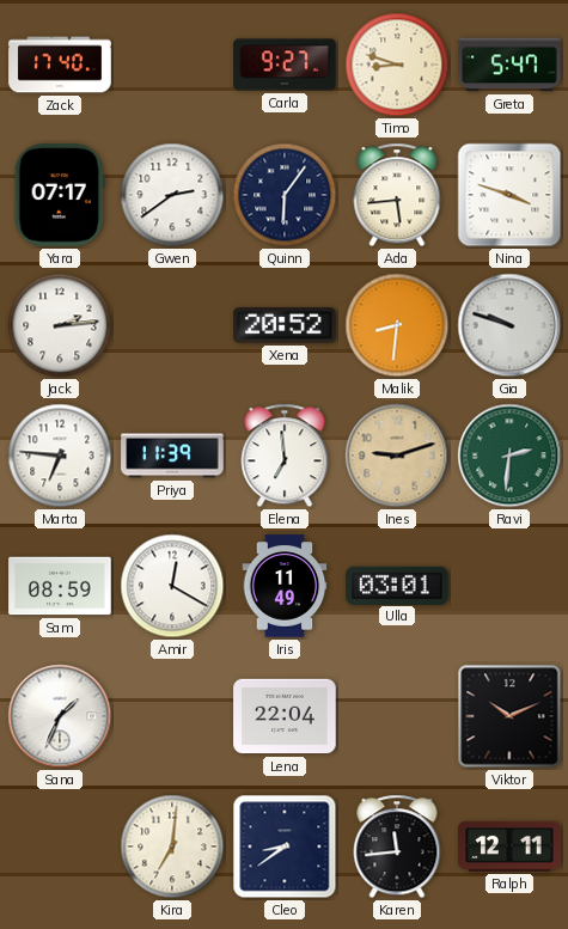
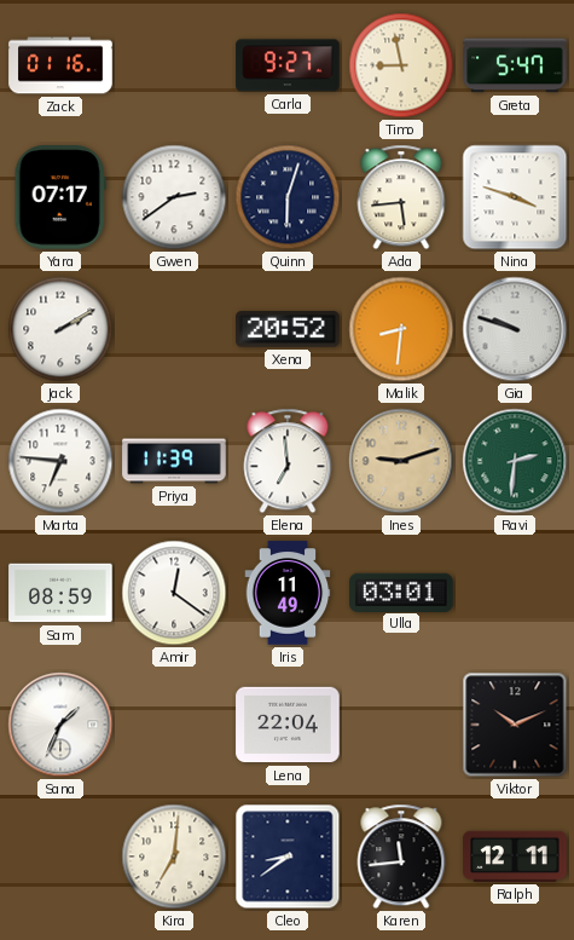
Zack: 17:40 -> 01:16 (60, 65)
Timo: 8:48 -> 8:58 (401, 65)
Quinn: 6:06 -> 6:03 (288, 197)
Jack: 2:14 -> 2:10 (60, 329)
Amir: 12:20 -> 12:21 (174, 593)
